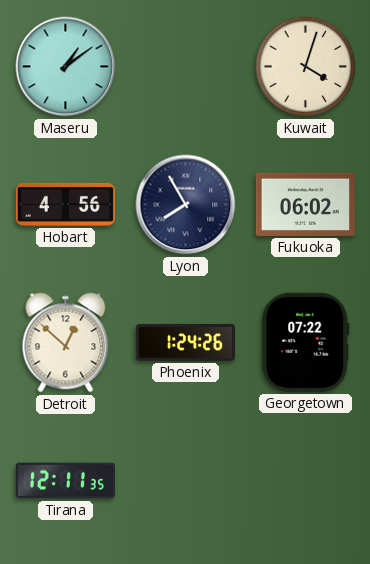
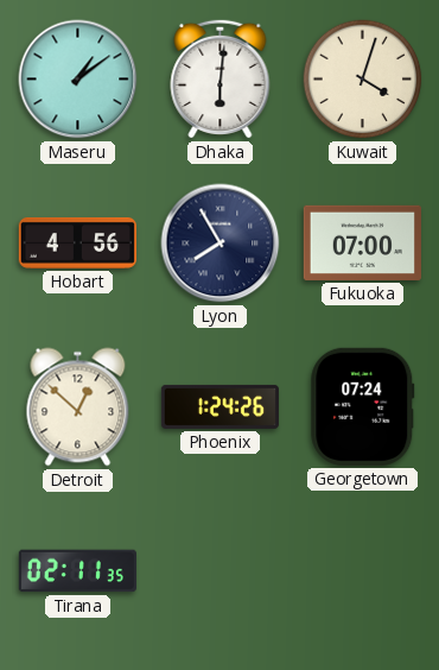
Dhaka: none -> 6:01 (221, 78)
Fukuoka: 06:02 -> 07:00 (362, 242)
Georgetown: 07:22 -> 07:24 (363, 406)
Tirana: 12:11 -> 02:11 (77, 571)
